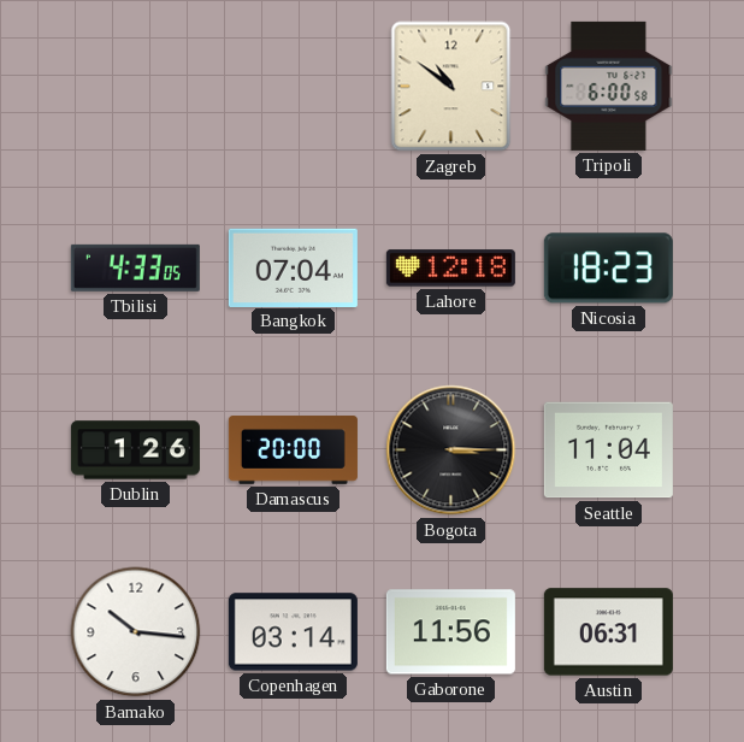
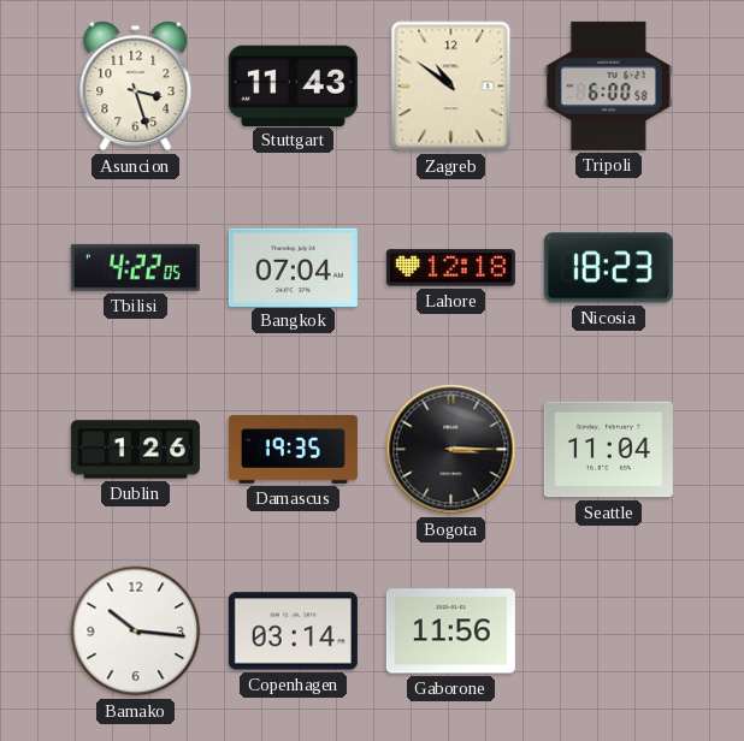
Asuncion: none -> 3:27 (136, 87)
Stuttgart: none -> 11:43 (293, 85)
Tbilisi: 4:33 -> 4:22 (135, 267)
Damascus: 20:00 -> 19:35 (293, 450)
Austin: 06:31 -> none (608, 632)
